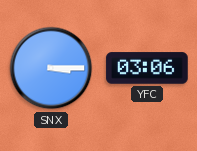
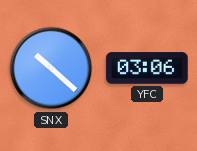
SNX: 3:15 -> 10:22 (51, 68)
